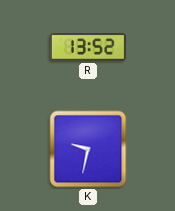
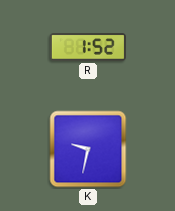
R: 13:52 -> 1:52 (88, 47)
